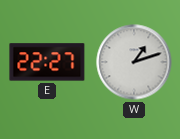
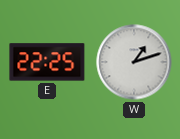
E: 22:27 -> 22:25 (47, 62)
